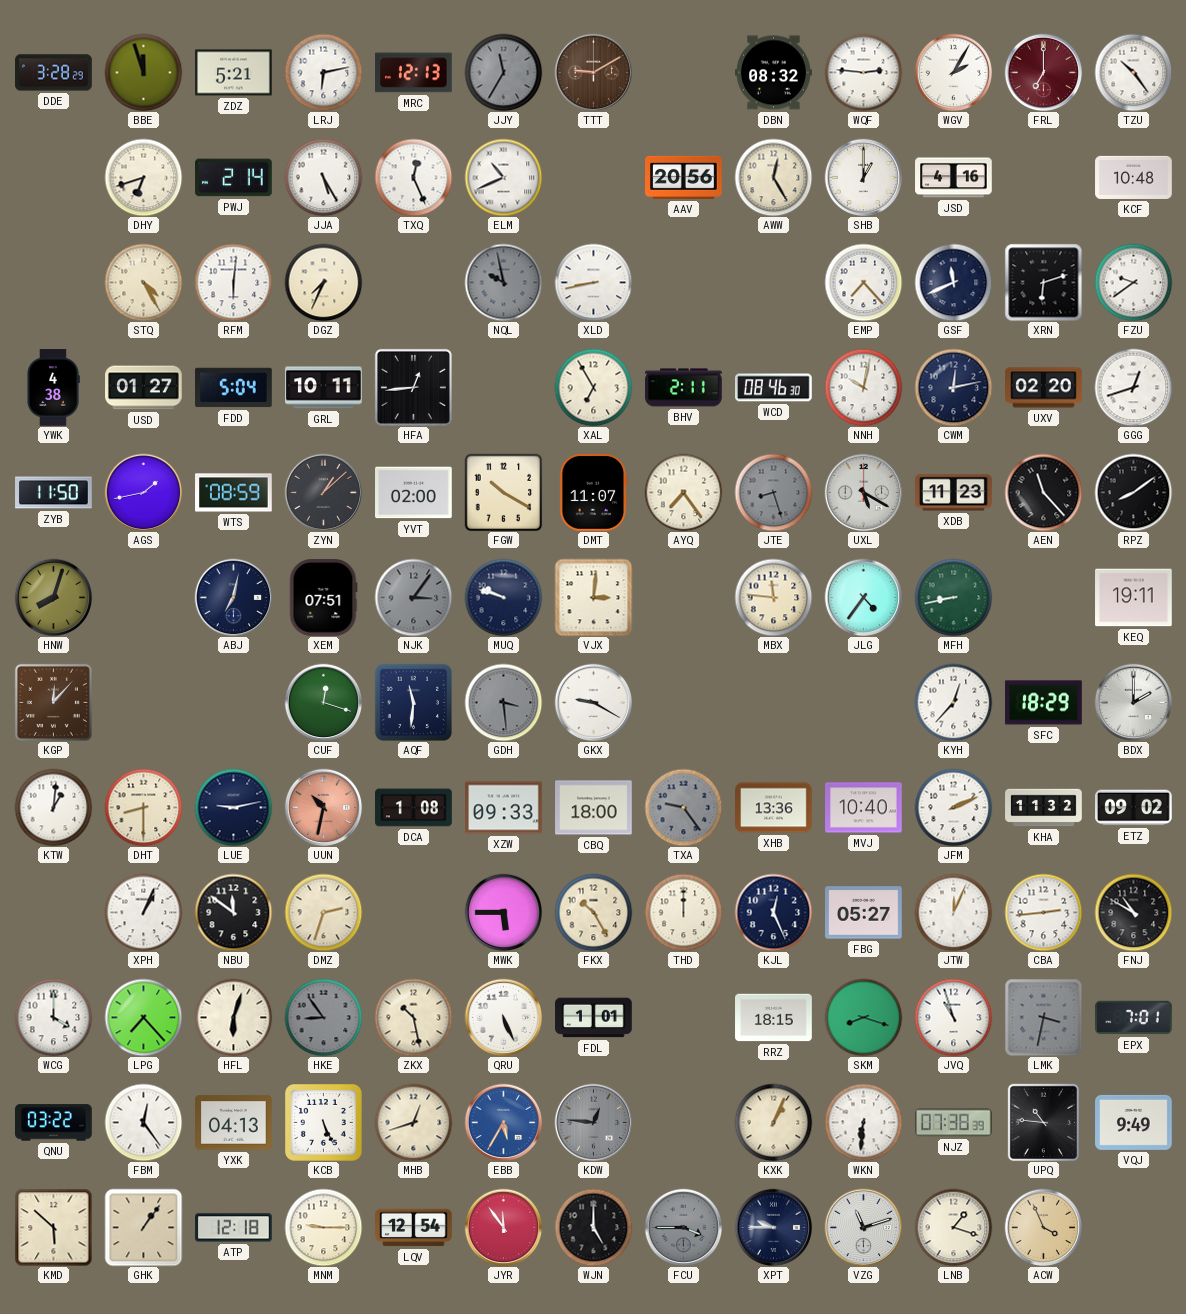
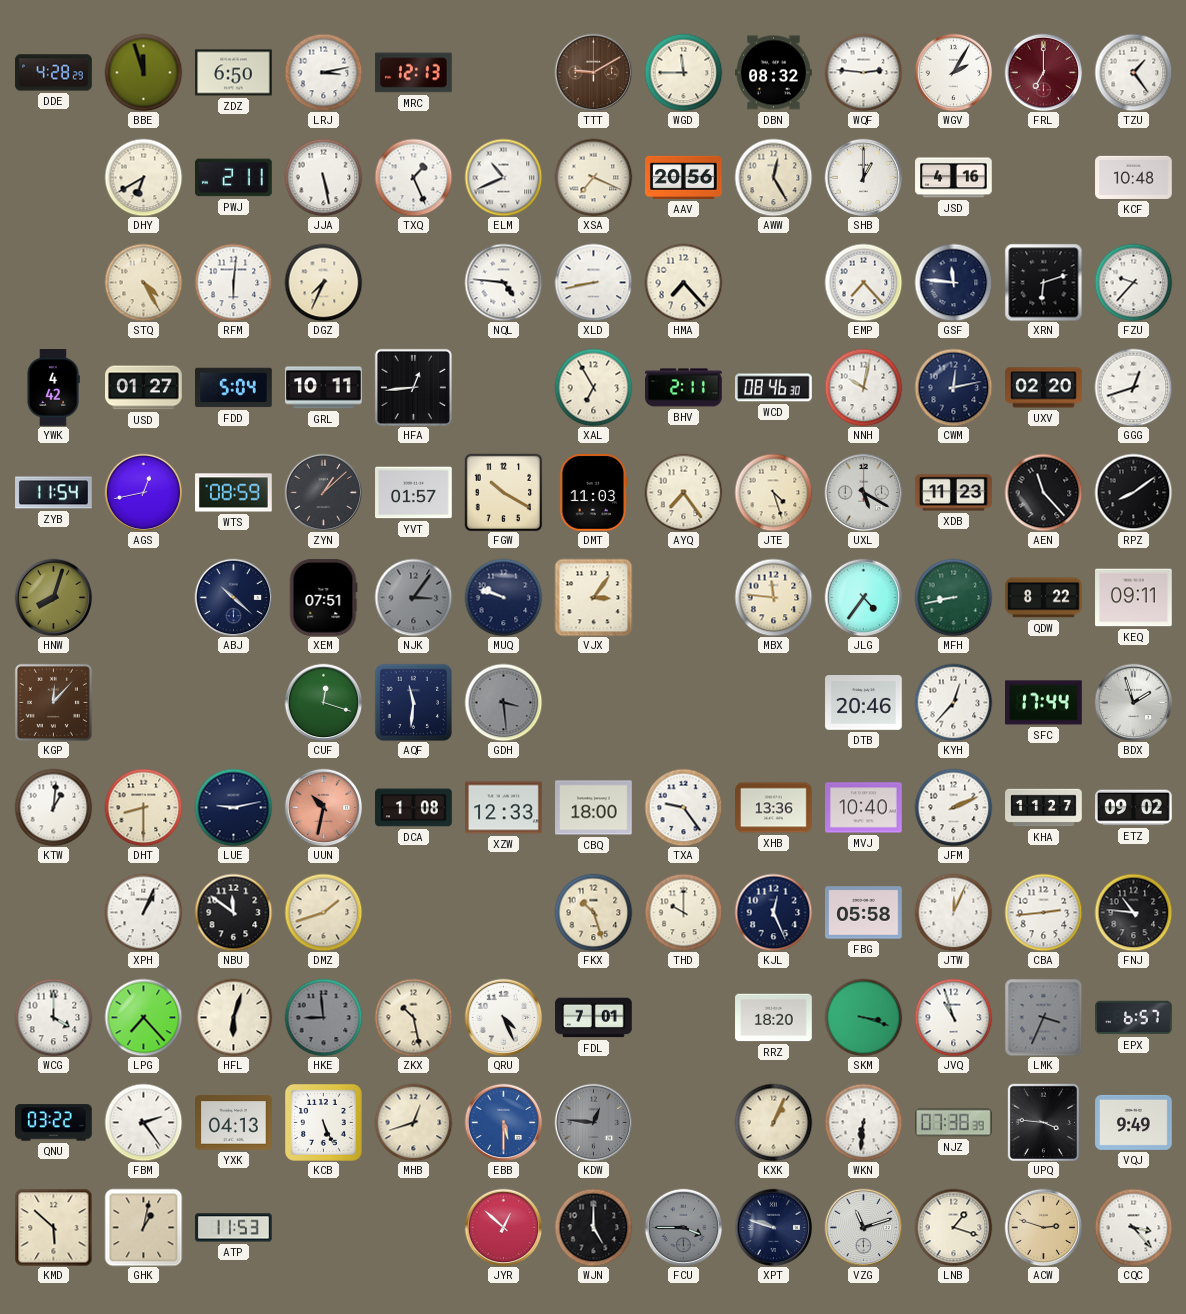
DDE: 3:28 -> 4:28 (54, 73)
ZDZ: 5:21 -> 6:50 (234, 73)
LRJ: 6:13 -> 3:13 (323, 72)
JJY: 11:35 -> none (503, 72)
WGD: none -> 11:45 (683, 72)
TZU: 10:24 -> 1:24 (1133, 72)
DHY: 6:42 -> 6:40 (143, 177)
PWJ: 2:14 -> 2:11 (234, 178)
JJA: 5:25 -> 5:28 (323, 177)
TXQ: 12:26 -> 1:26 (413, 177)
XSA: none -> 7:19 (593, 177)
NQL: 9:58 -> 4:46 (503, 282)
NQL dial: grey -> white (503, 282)
HMA: none -> 7:23 (683, 282)
GSF: 11:41 -> 11:46 (953, 282)
FZU: 9:39 -> 9:37 (1133, 282)
YWK: 4:38 -> 4:42 (53, 388)
ZYB: 11:50 -> 11:54 (54, 493)
AGS: 1:43 -> 12:43 (143, 492)
YVT: 02:00 -> 01:57 (414, 493)
DMT: 11:07 -> 11:03 (594, 493)
JTE: 8:27 -> 4:27 (773, 492)
JTE dial: grey -> cream (773, 492)
ABJ: 7:02 -> 10:22 (233, 597)
VJX: 3:01 -> 3:06 (593, 597)
QDW: none -> 8:22 (1044, 598)
KEQ: 19:11 -> 09:11 (1134, 598)
GKX: 9:20 -> none (593, 702)
DTB: none -> 20:46 (864, 703)
SFC: 18:29 -> 17:44 (1044, 703)
BDX: 2:00 -> 1:57 (1133, 702)
XZW: 09:33 -> 12:33 (504, 808)
TXA dial: grey -> white (683, 807)
KHA: 11:32 -> 11:27 (1044, 808)
DMZ: 2:33 -> 1:42 (323, 912)
MWK: 5:45 -> none (503, 912)
FKX: 10:25 -> 10:27 (593, 912)
THD: 12:00 -> 10:00 (683, 912)
FBG: 05:27 -> 05:58 (864, 913)
FNJ: 10:50 -> 10:46 (1133, 912)
HKE: 8:54 -> 8:59 (323, 1017)
QRU: 5:26 -> 4:26 (503, 1017)
FDL: 1:01 -> 7:01 (594, 1018)
RRZ: 18:15 -> 18:20 (774, 1018)
SKM: 8:18 -> 3:18 (863, 1017)
LMK: 3:32 -> 3:34 (1043, 1017)
EPX: 7:01 -> 6:57 (1134, 1018)
FBM: 12:24 -> 2:24 (143, 1122)
EBB: 5:35 -> 5:30 (503, 1122)
UPQ: 10:46 -> 3:46 (1043, 1122)
GHK: 1:06 -> 1:02 (143, 1227)
ATP: 12:18 -> 11:53 (234, 1228)
MNM: 9:15 -> none (323, 1227)
LQV: 12:54 -> none (414, 1228)
JYR: 11:54 -> 12:52 (503, 1227)
XPT: 9:45 -> 9:48 (773, 1227)
ACW: 3:56 -> 2:48 (1043, 1227)
CQC: none -> 3:23 (1133, 1227)
